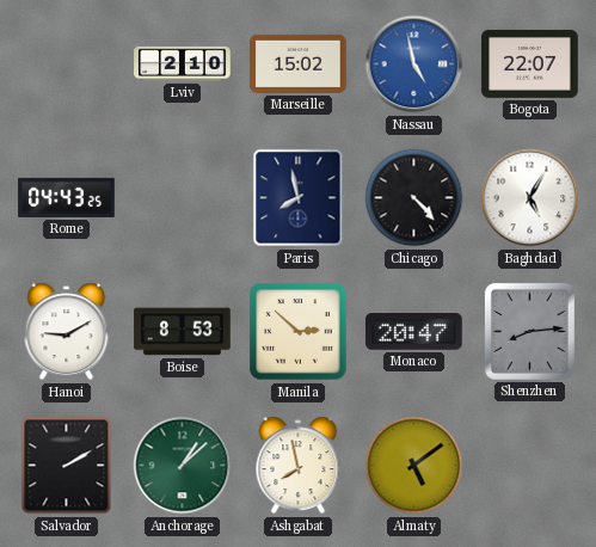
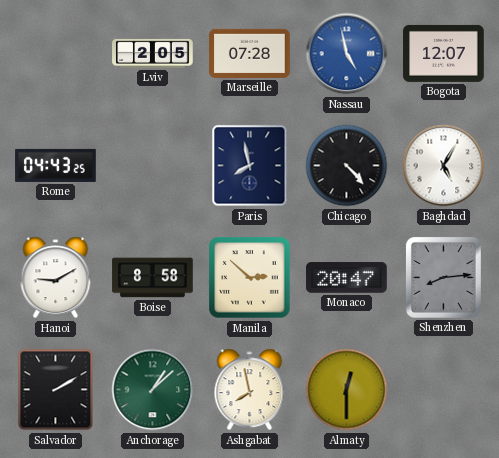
Lviv: 2:10 -> 2:05 (153, 53)
Marseille: 15:02 -> 07:28 (250, 53)
Bogota: 22:07 -> 12:07 (444, 53)
Boise: 8:53 -> 8:58 (153, 278)
Almaty: 5:09 -> 12:30 (347, 390)
